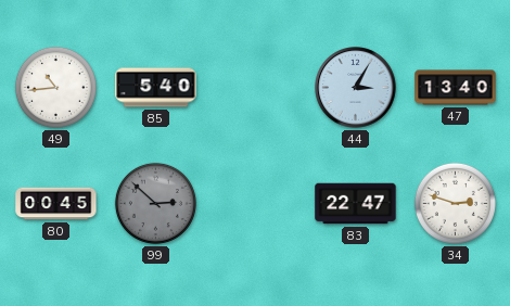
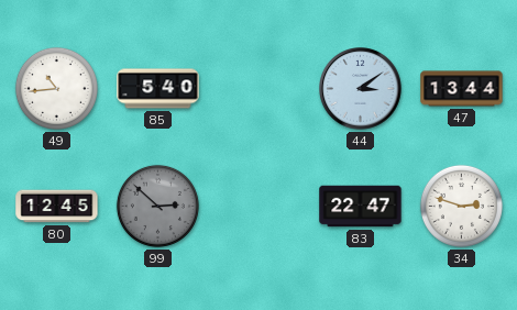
44: 3:05 -> 3:09 (361, 89)
47: 13:40 -> 13:44 (462, 89)
80: 00:45 -> 12:45 (57, 207)
